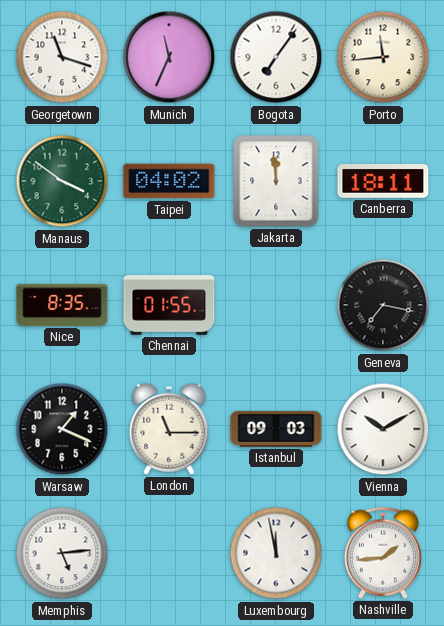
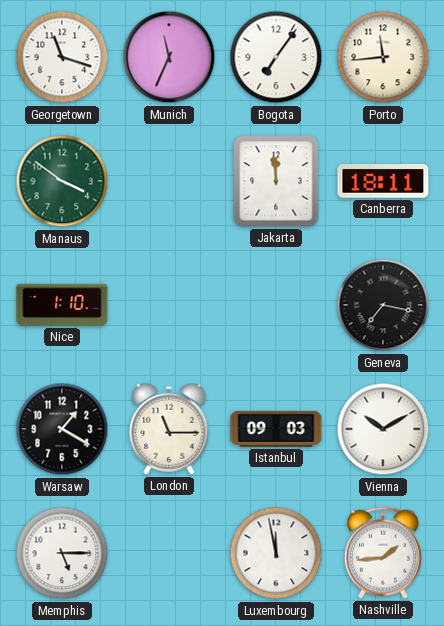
Taipei: 04:02 -> none (169, 181)
Nice: 8:35 -> 1:10 (62, 305)
Chennai: 01:55 -> none (169, 305)
Warsaw: 1:19 -> 1:20 (62, 429)
Memphis: 5:14 -> 5:15 (62, 553)
